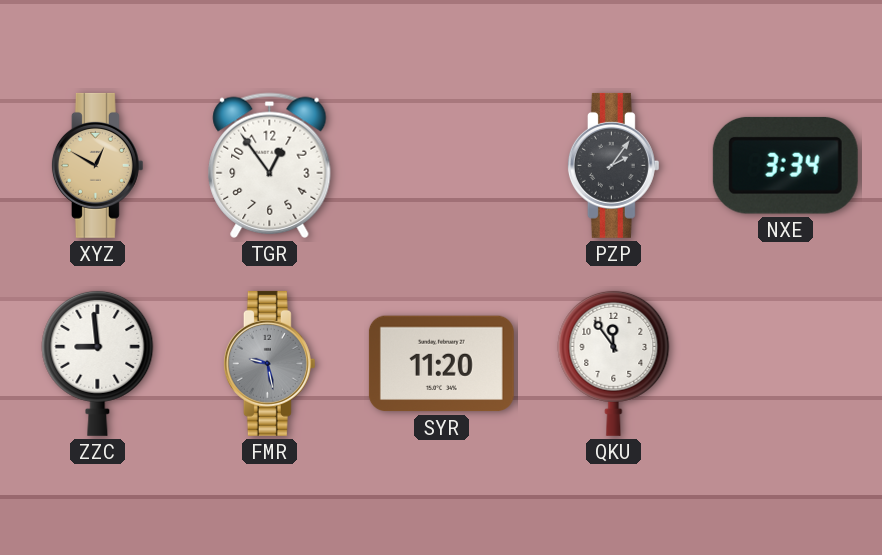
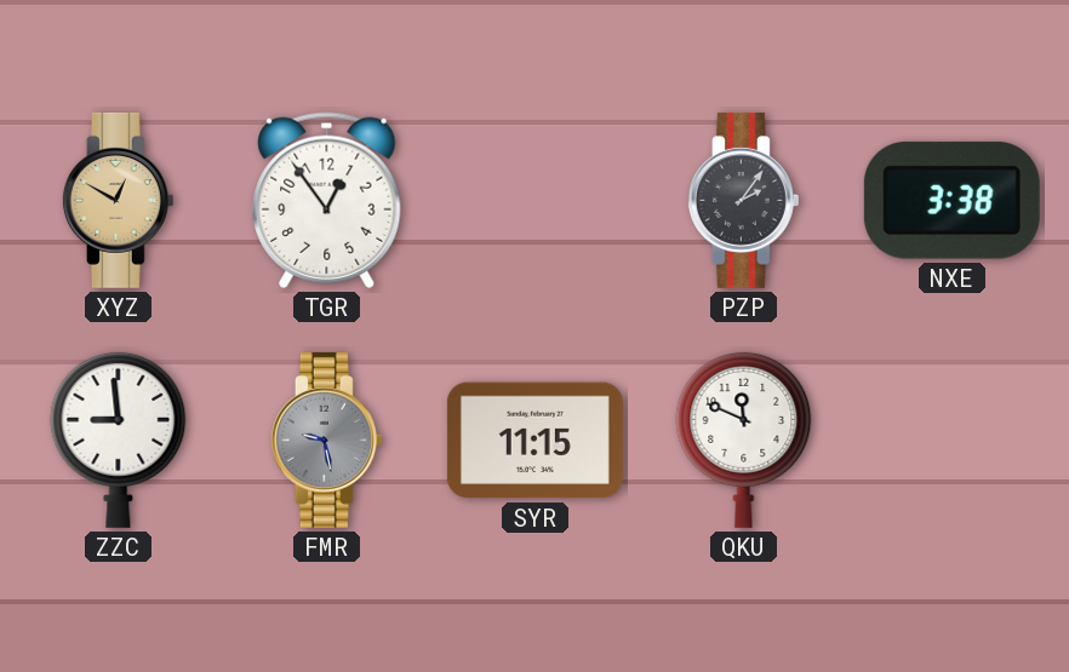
NXE: 3:34 -> 3:38 (951, 200)
SYR: 11:20 -> 11:15 (534, 441)
QKU: 11:54 -> 11:49 (744, 440)
